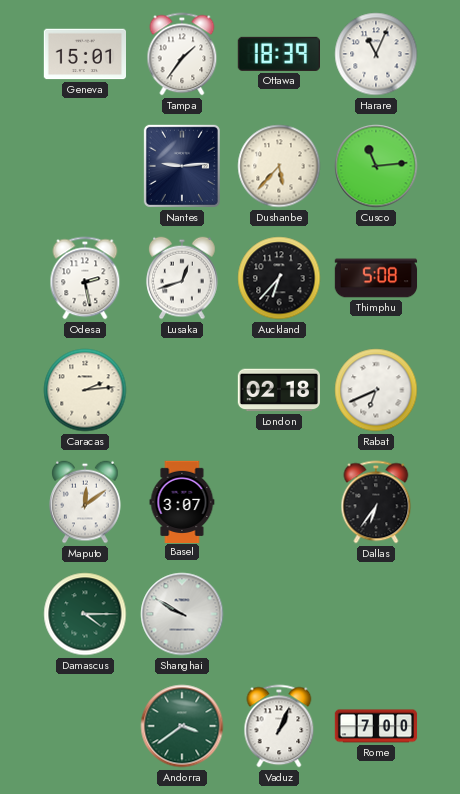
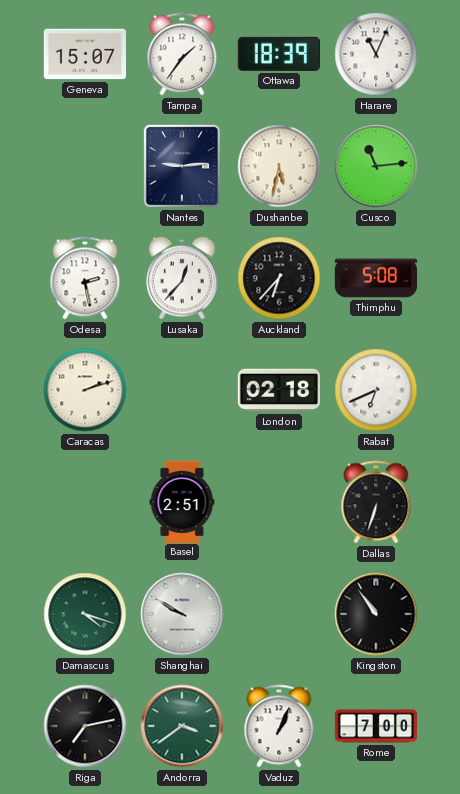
Geneva: 15:01 -> 15:07 (84, 54)
Dushanbe: 5:37 -> 5:32 (279, 166)
Lusaka: 12:42 -> 12:37 (182, 278)
Caracas: 2:14 -> 2:12 (85, 390)
Maputo: 12:09 -> none (85, 502)
Basel: 3:07 -> 2:51 (182, 501)
Dallas: 6:36 -> 6:33 (376, 502)
Damascus: 4:15 -> 4:18 (85, 614)
Kingston: none -> 10:54 (376, 614)
Riga: none -> 7:13 (85, 726)
